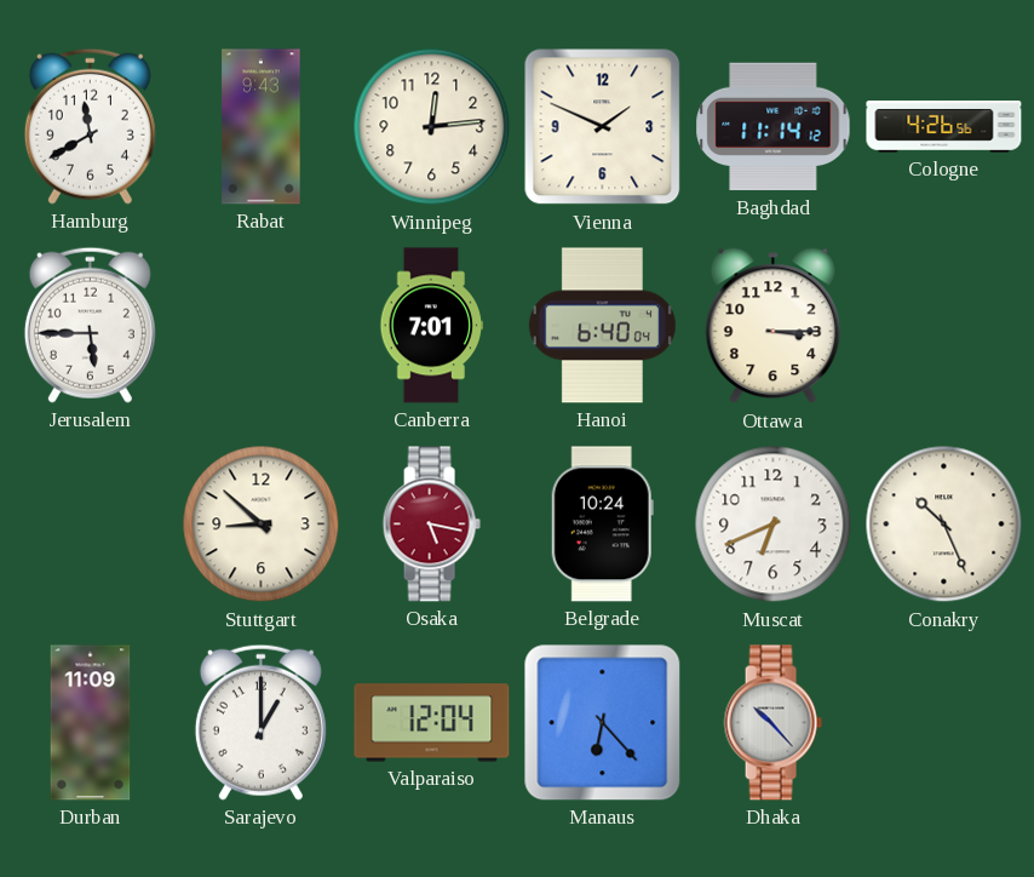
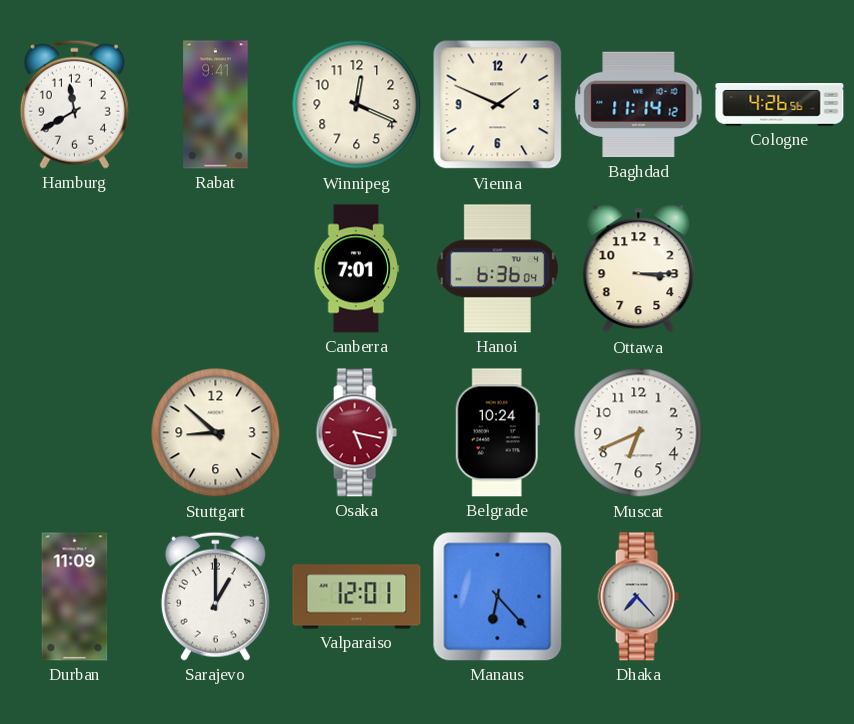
Rabat: 9:43 -> 9:41 (216, 105)
Winnipeg: 12:14 -> 12:19 (357, 105)
Jerusalem: 5:45 -> none (90, 325)
Hanoi: 6:40 -> 6:36 (497, 269)
Conakry: 10:26 -> none (944, 525)
Valparaiso: 12:04 -> 12:01 (357, 597)
Dhaka: 10:23 -> 7:23 (638, 597)
